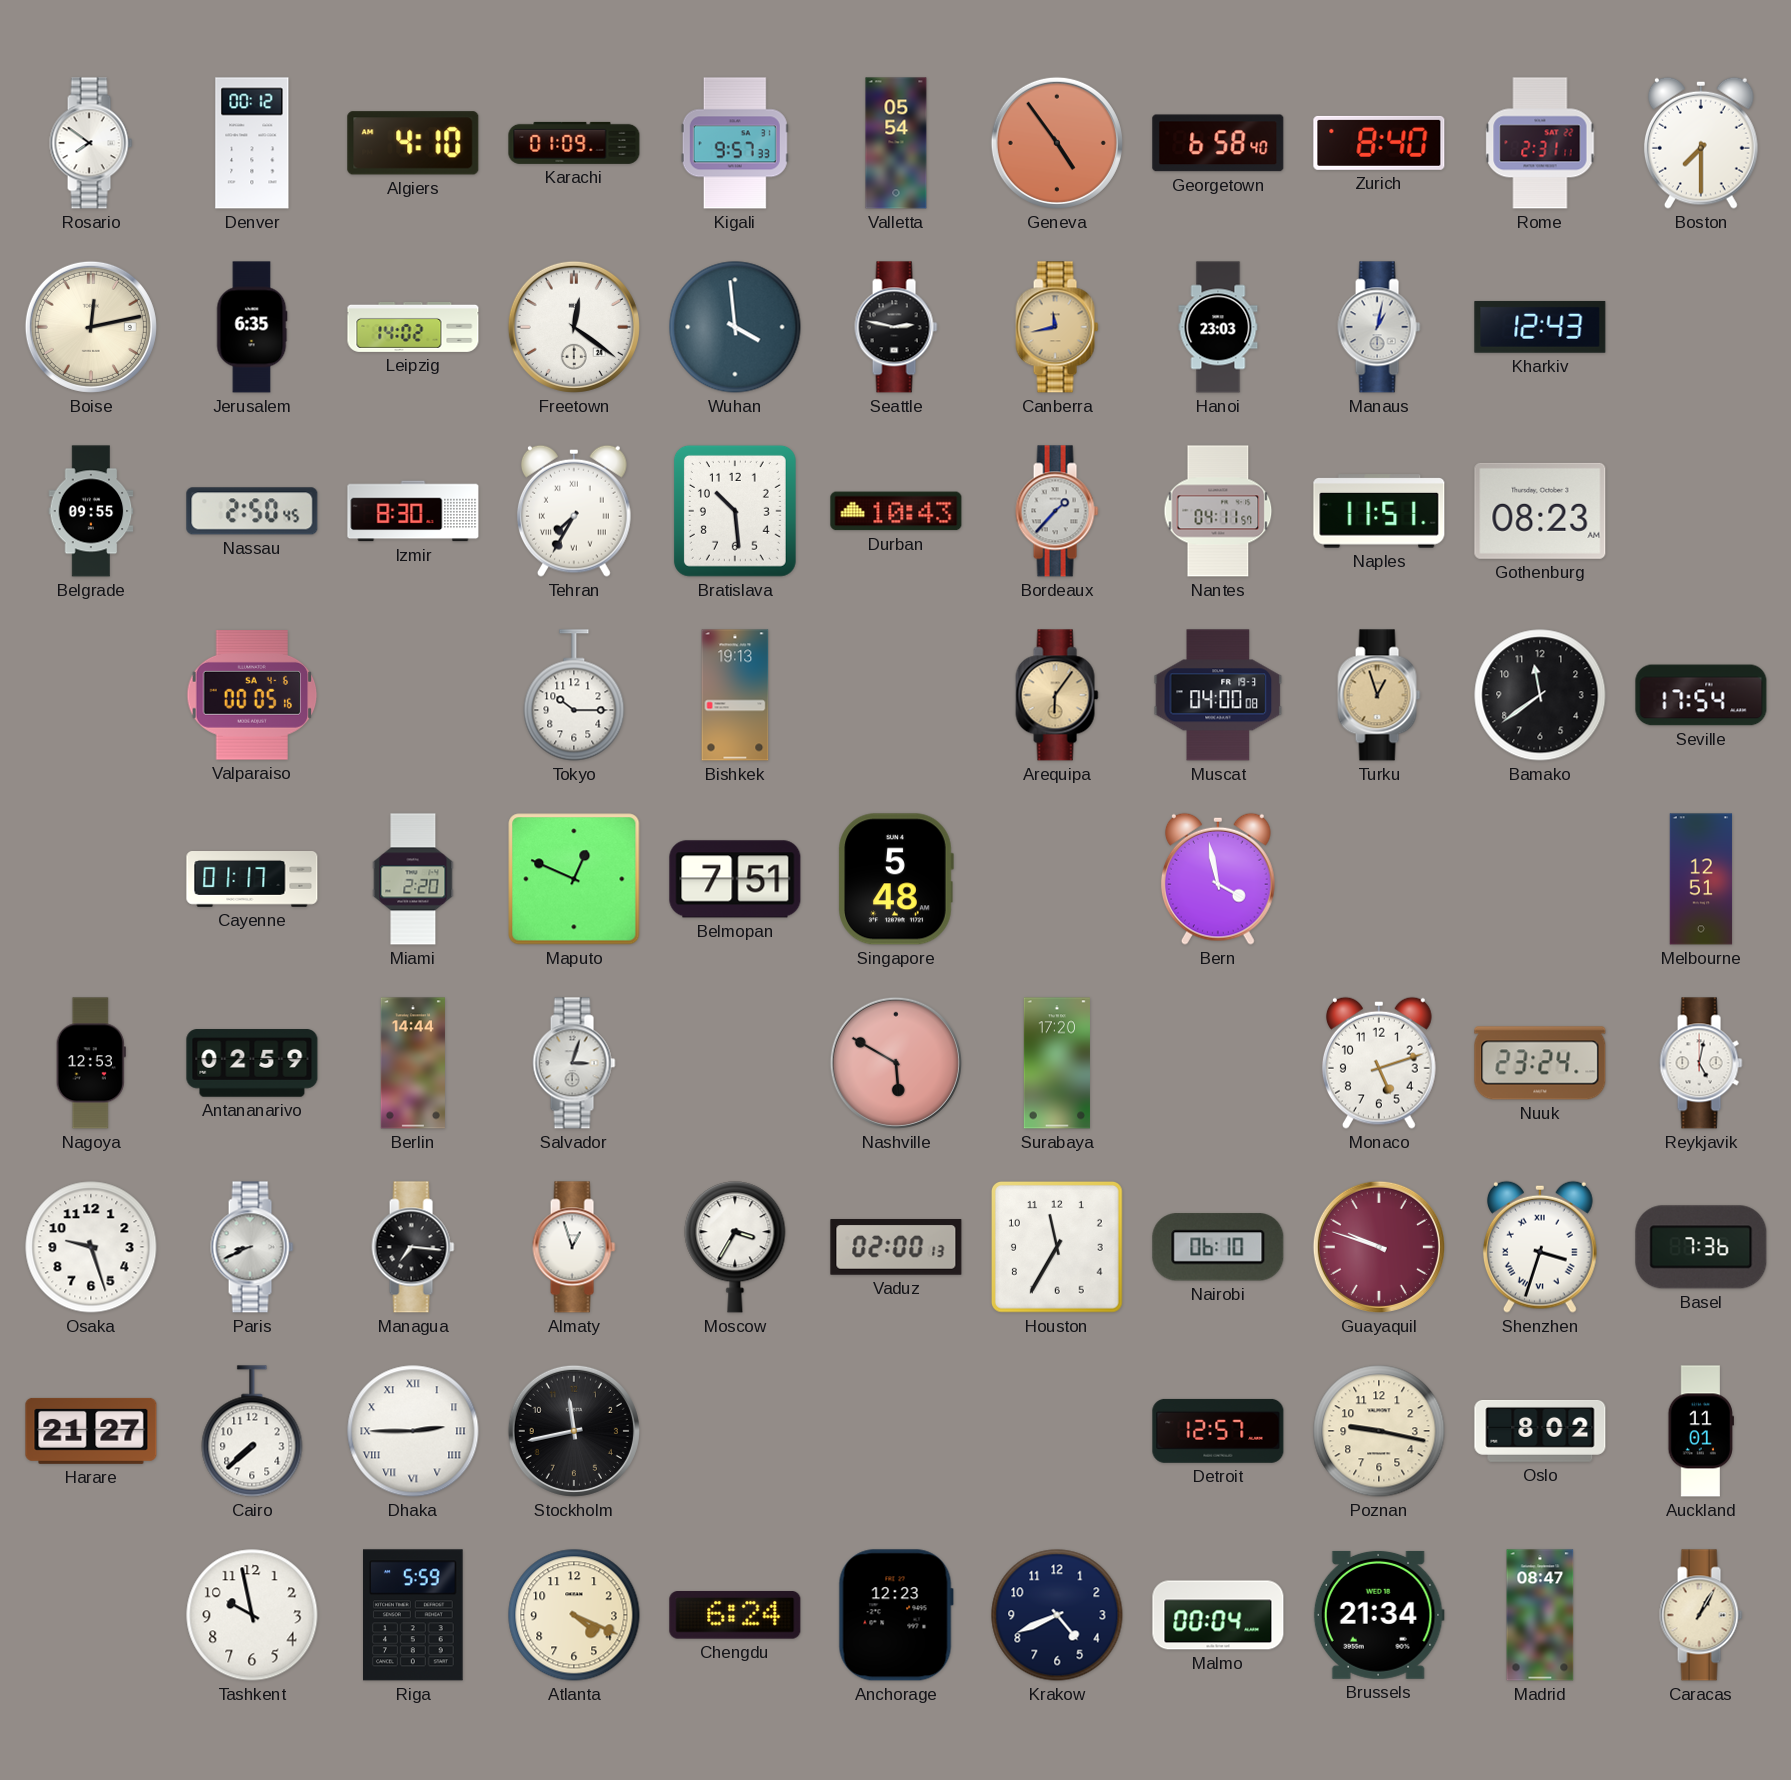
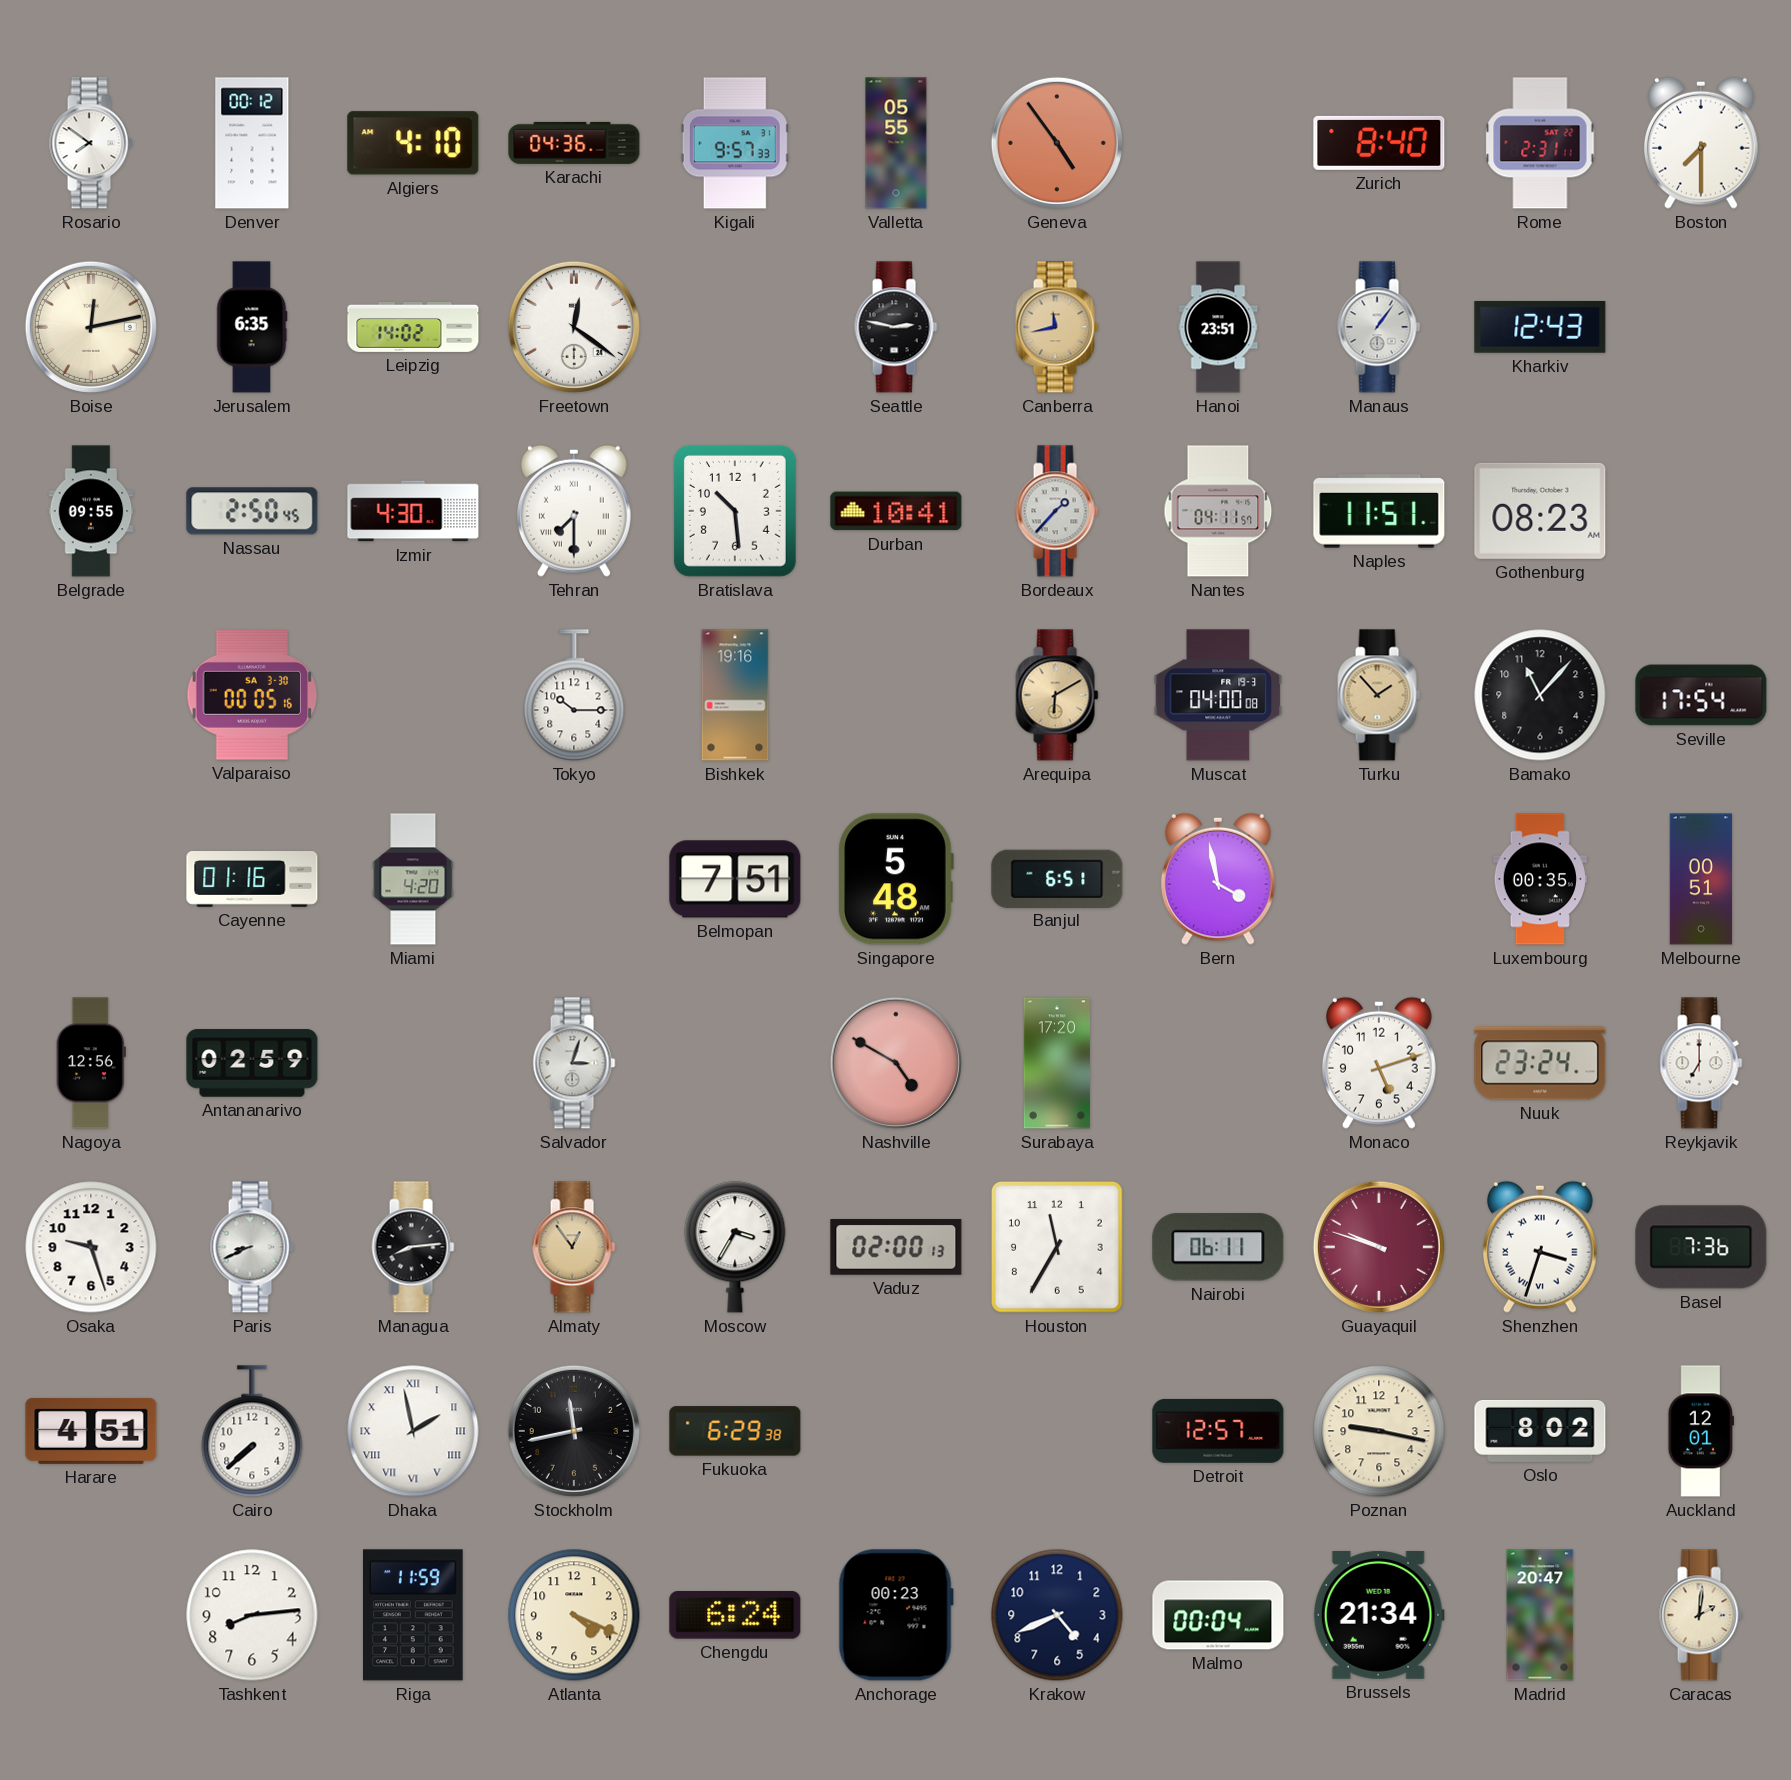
Karachi: 01:09 -> 04:36 (574, 143)
Valletta: 05:54 -> 05:55 (896, 143)
Georgetown: 6:58 -> none (1218, 143)
Wuhan: 3:59 -> none (735, 327)
Hanoi: 23:03 -> 23:51 (1218, 327)
Manaus: 1:02 -> 1:06 (1379, 327)
Izmir: 8:30 -> 4:30 (413, 511)
Tehran: 7:35 -> 7:30 (574, 511)
Durban: 10:43 -> 10:41 (896, 511)
Valparaiso date: SA 4-6 -> SA 3-30 (252, 696)
Bishkek: 19:13 -> 19:16 (735, 695)
Arequipa: 6:06 -> 6:10 (1057, 695)
Turku: 12:57 -> 1:53 (1379, 695)
Bamako: 11:39 -> 11:07 (1540, 695)
Cayenne: 01:17 -> 01:16 (252, 880)
Miami: 2:20 -> 4:20 (413, 879)
Maputo: 12:49 -> none (574, 879)
Banjul: none -> 6:51 (1057, 878)
Luxembourg: none -> 00:35 (1539, 879)
Melbourne: 12:51 -> 00:51 (1701, 879)
Nagoya: 12:53 -> 12:56 (91, 1063)
Berlin: 14:44 -> none (413, 1063)
Nashville: 5:50 -> 4:50 (896, 1063)
Reykjavik: 5:02 -> 7:00 (1701, 1063)
Managua: 7:16 -> 8:14 (413, 1247)
Almaty: 12:57 -> 12:54 (574, 1247)
Almaty dial: white -> champagne (574, 1247)
Nairobi: 06:10 -> 06:11 (1218, 1247)
Harare: 21:27 -> 4:51 (91, 1431)
Dhaka: 2:45 -> 1:58 (413, 1431)
Fukuoka: none -> 6:29 (735, 1431)
Auckland: 11:01 -> 12:01 (1701, 1431)
Tashkent: 9:58 -> 8:14 (252, 1615)
Riga: 5:59 -> 11:59 (414, 1615)
Anchorage: 12:23 -> 00:23 (896, 1615)
Madrid: 08:47 -> 20:47 (1540, 1615)
Caracas: 1:05 -> 2:01 (1701, 1615)
